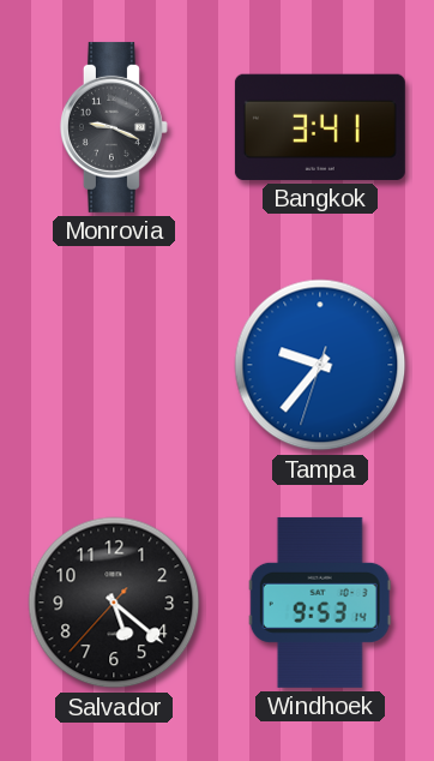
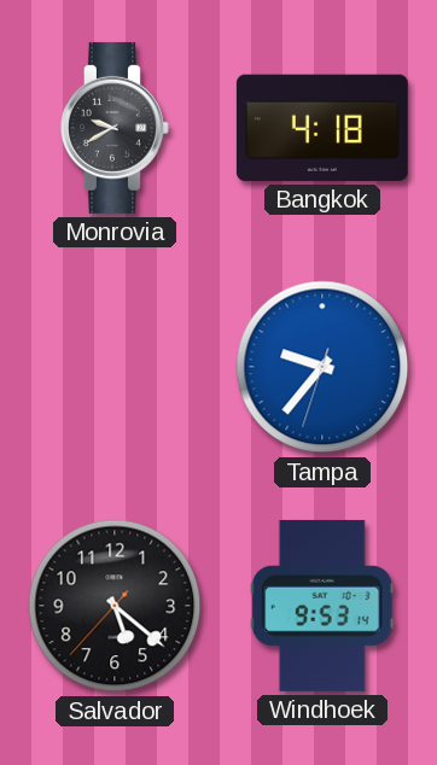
Monrovia: 9:19 -> 9:40 (115, 128)
Bangkok: 3:41 -> 4:18 (322, 128)
